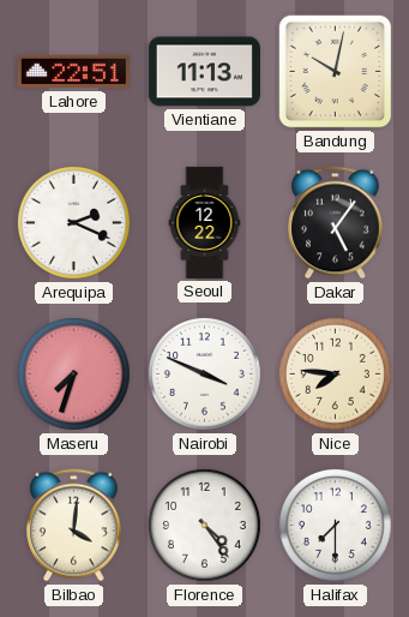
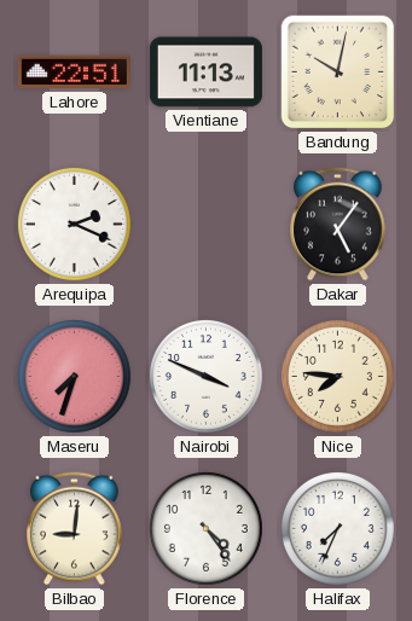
Seoul: 12:22 -> none (205, 222)
Bilbao: 4:01 -> 9:01 (75, 529)
Halifax: 7:30 -> 7:34 (337, 528)
